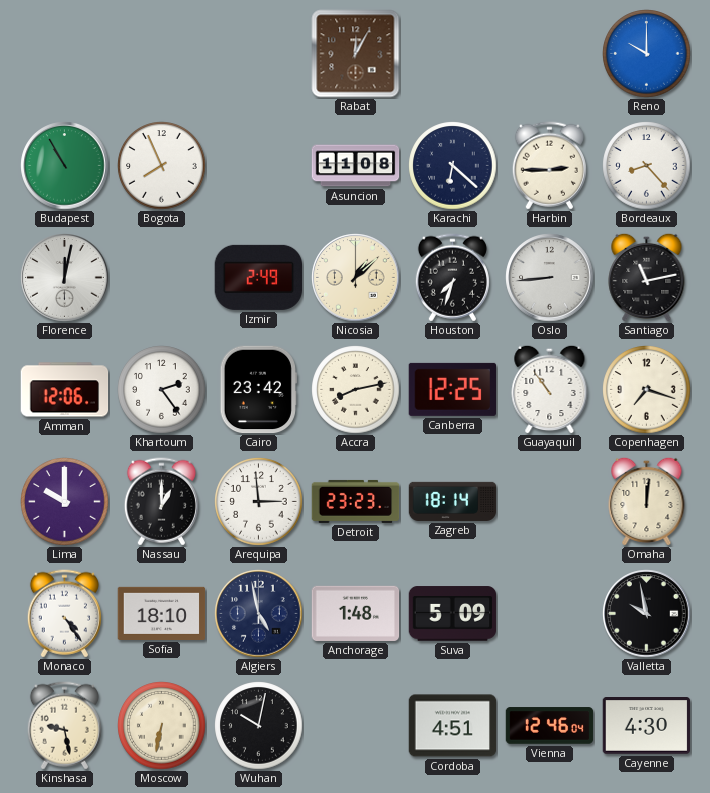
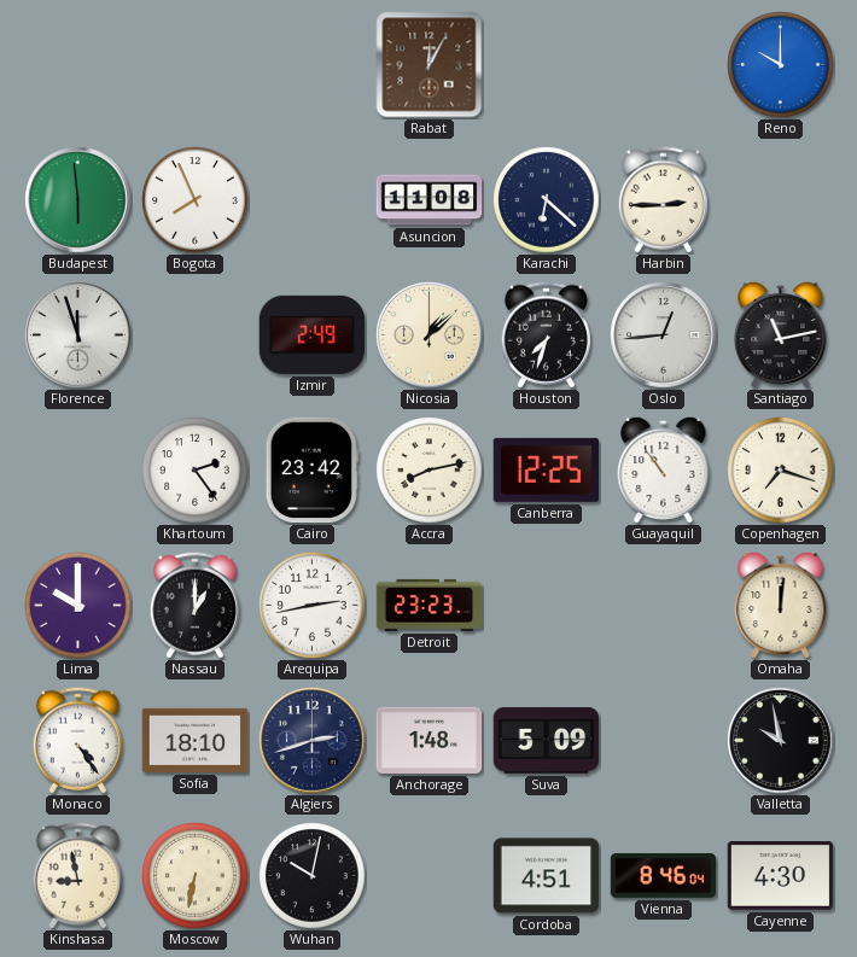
Budapest: 10:55 -> 5:59 (78, 200)
Bordeaux: 8:23 -> none (647, 166)
Florence: 12:02 -> 11:57 (78, 335)
Oslo: 8:44 -> 12:44 (664, 335)
Amman: 12:06 -> none (65, 390)
Arequipa: 2:59 -> 2:43 (313, 606)
Zagreb: 18:14 -> none (453, 501)
Algiers: 4:58 -> 2:42 (313, 741)
Kinshasa: 9:28 -> 8:58 (77, 876)
Vienna: 12:46 -> 8:46 (664, 876)
